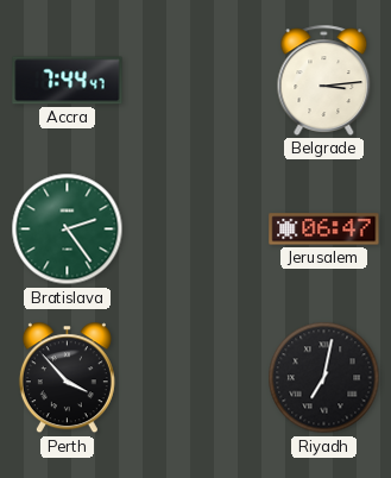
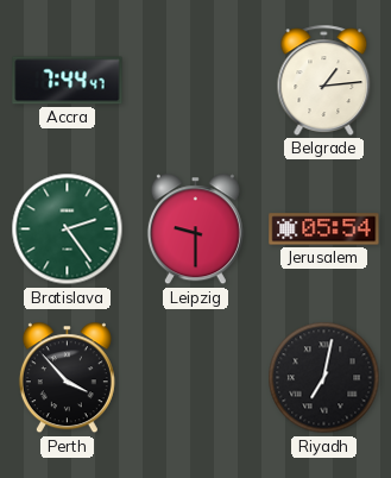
Belgrade: 3:14 -> 1:14 (324, 80)
Leipzig: none -> 9:30 (195, 229)
Jerusalem: 06:47 -> 05:54 (324, 229)
